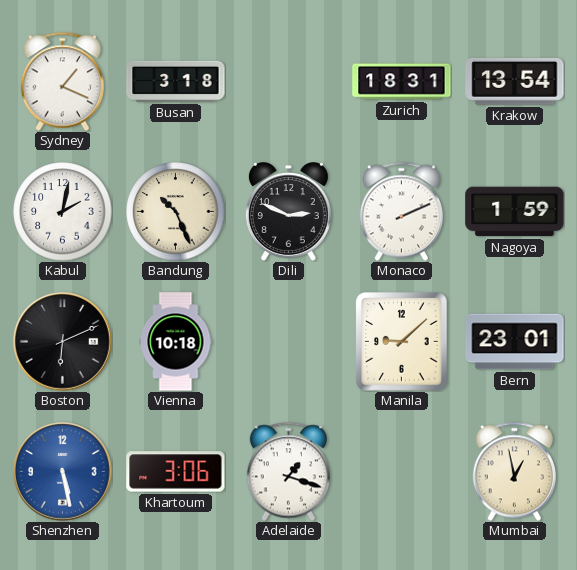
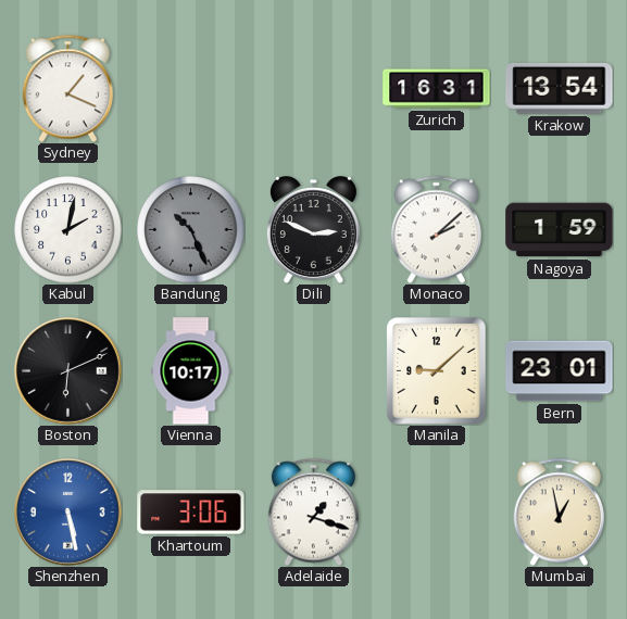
Busan: 3:18 -> none (176, 81)
Zurich: 18:31 -> 16:31 (437, 89)
Bandung dial: cream -> grey (191, 230)
Monaco: 2:11 -> 2:08 (436, 229)
Vienna: 10:18 -> 10:17 (191, 371)
